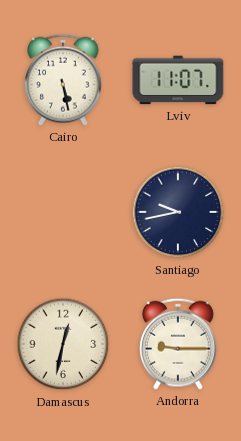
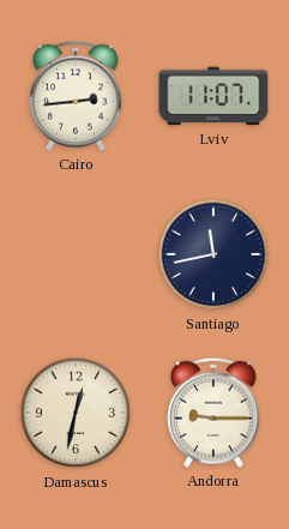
Cairo: 5:28 -> 2:44 (77, 96)
Santiago: 9:43 -> 11:43 (213, 254)
